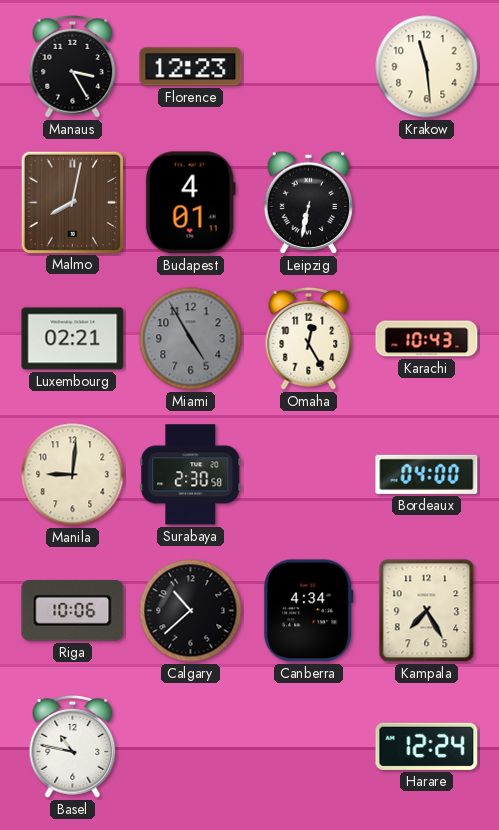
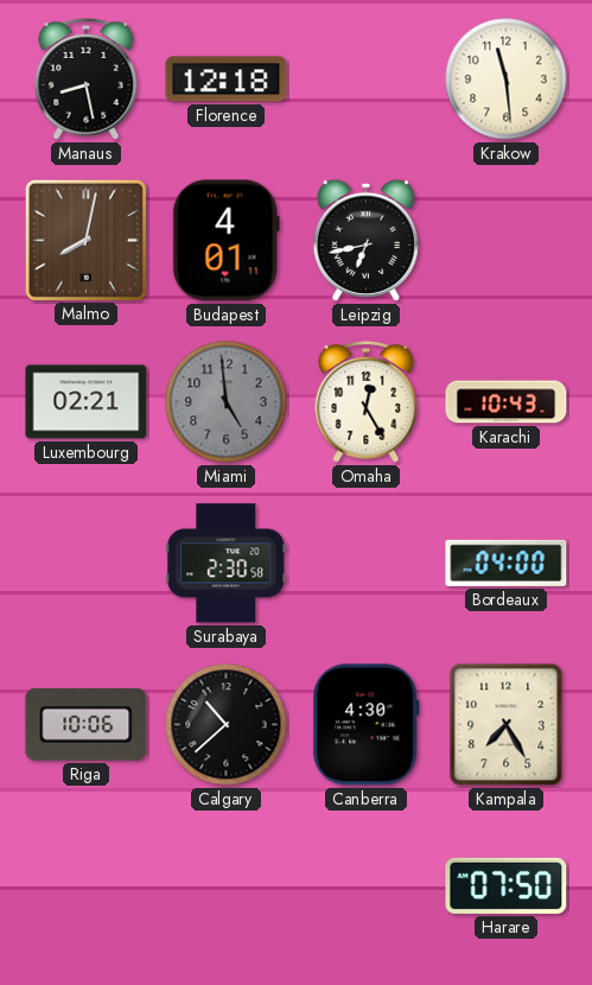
Manaus: 3:25 -> 8:28 (87, 78)
Florence: 12:23 -> 12:18 (227, 80)
Leipzig: 6:32 -> 6:43 (365, 240)
Miami: 4:55 -> 4:59 (227, 402)
Manila: 9:01 -> none (73, 475)
Canberra: 4:34 -> 4:30 (367, 725)
Basel: 10:47 -> none (73, 746)
Harare: 12:24 -> 07:50 (507, 885)
